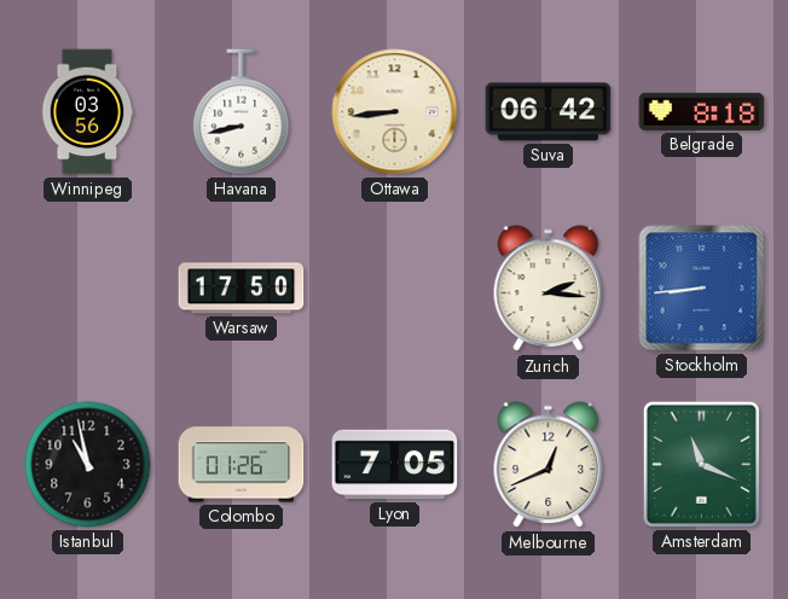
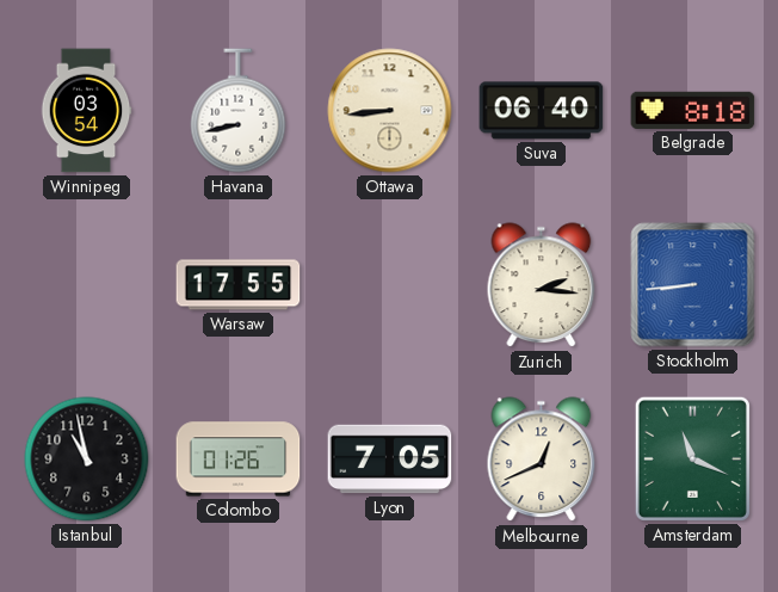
Winnipeg: 03:56 -> 03:54 (86, 111)
Suva: 06:42 -> 06:40 (542, 111)
Warsaw: 17:50 -> 17:55 (239, 285)
